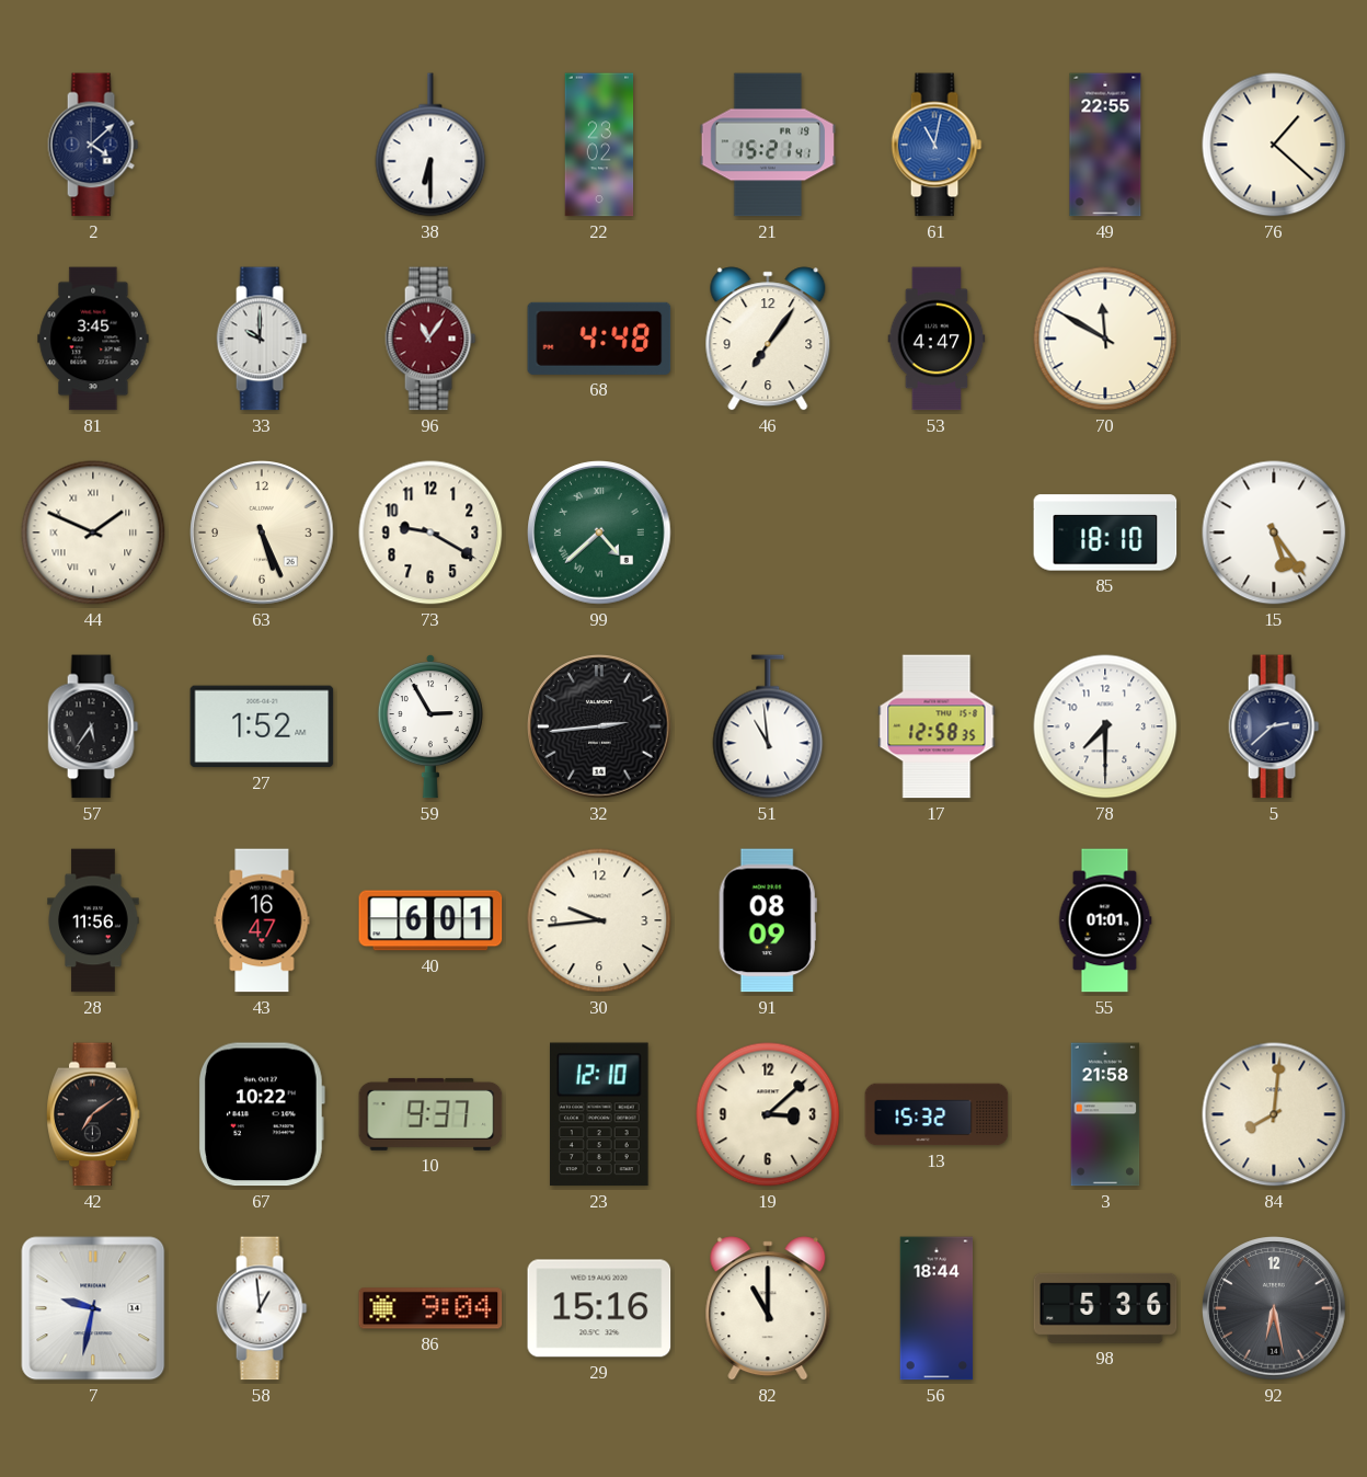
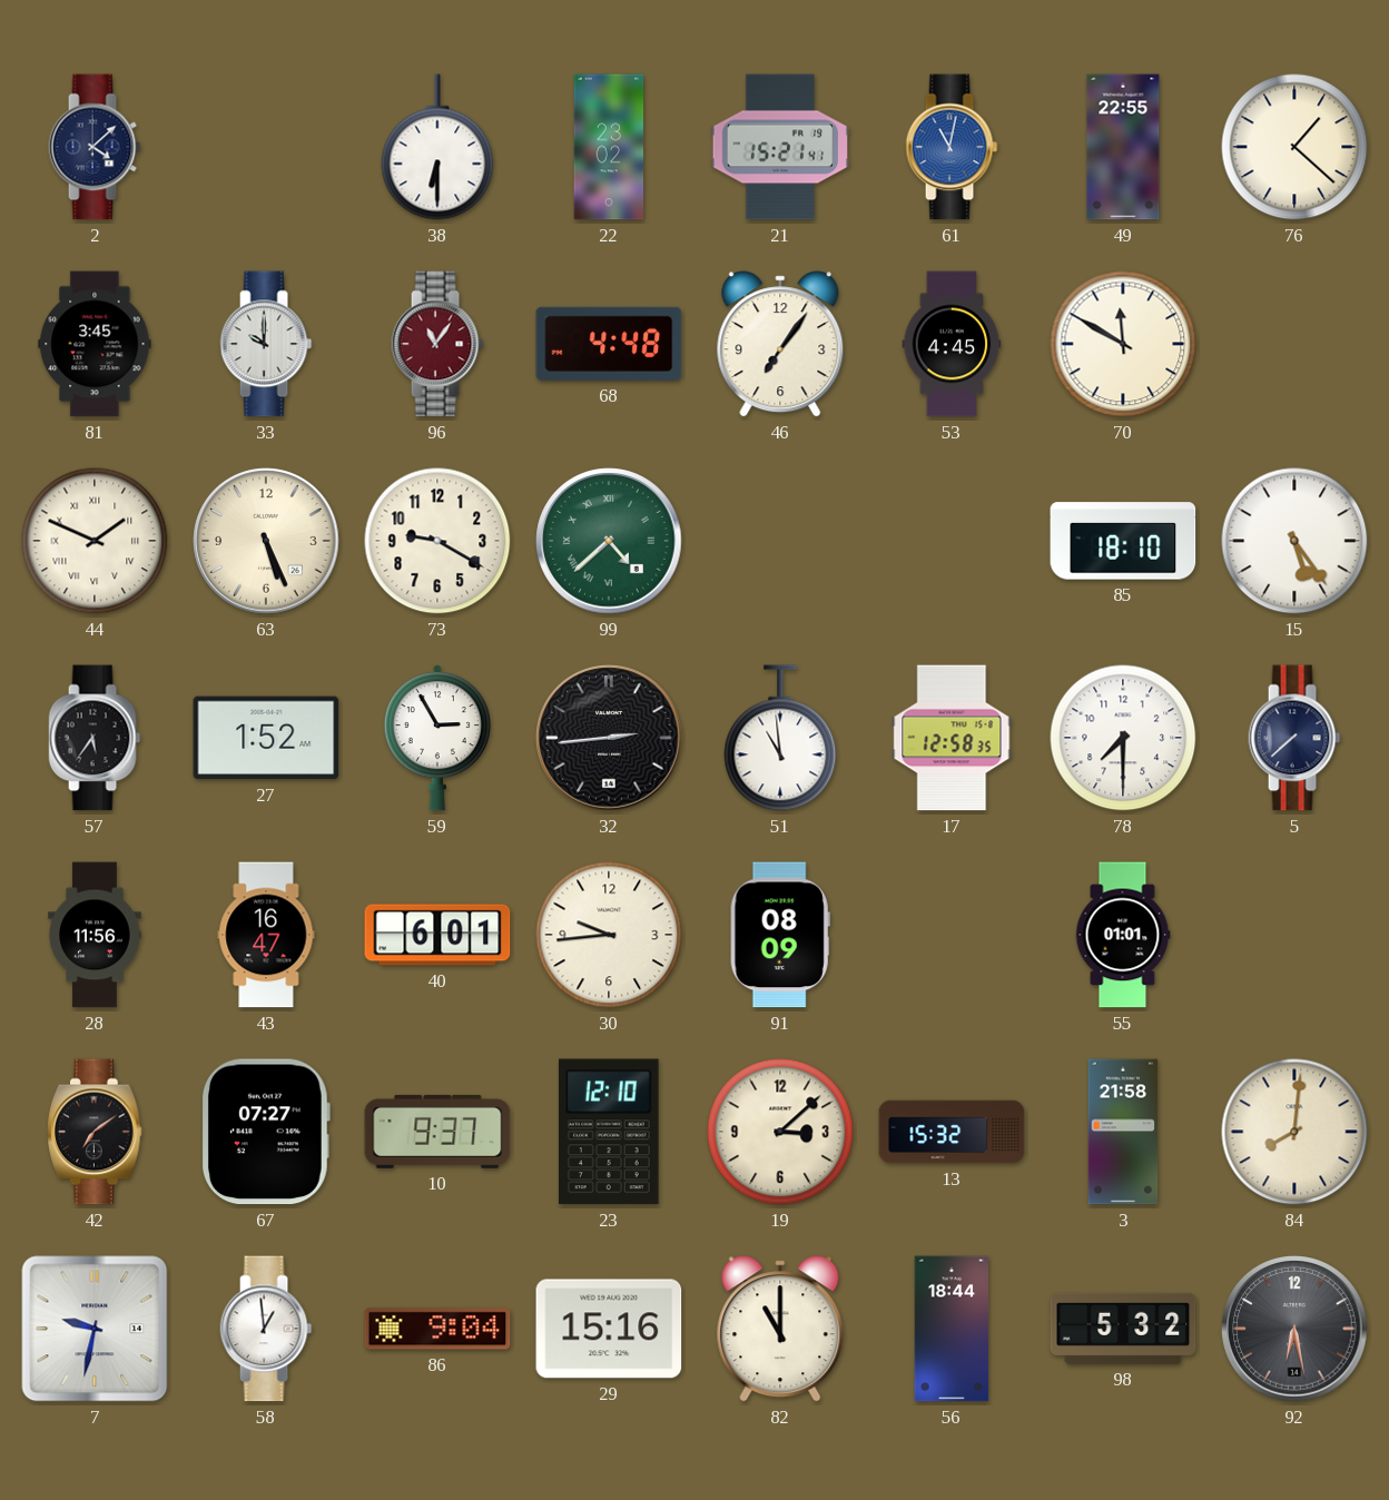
53: 4:47 -> 4:45 (952, 344)
5: 2:38 -> 7:38 (1294, 738)
67: 10:22 -> 07:27 (265, 1132)
98: 5:36 -> 5:32 (1123, 1329)
